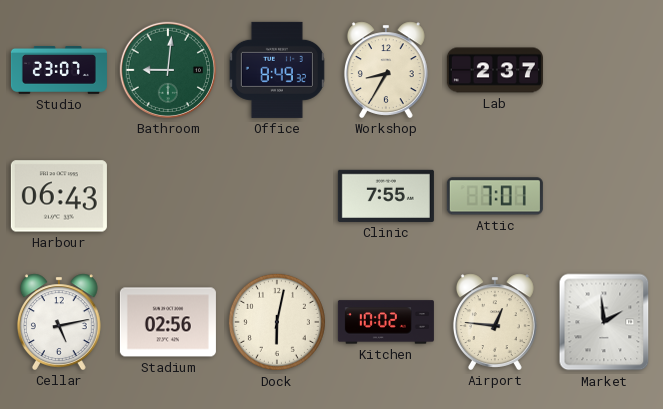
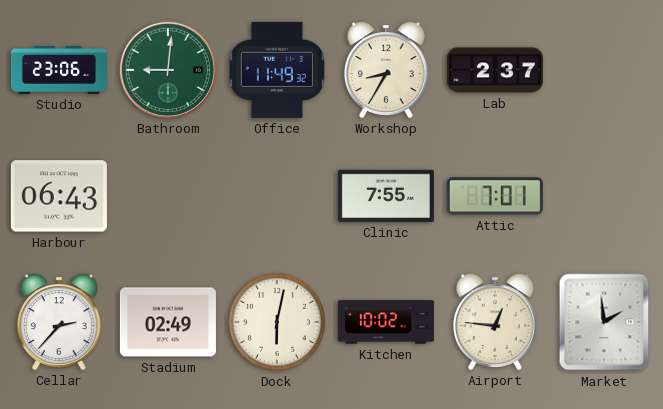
Studio: 23:07 -> 23:06 (59, 71)
Office: 8:49 -> 11:49 (277, 70)
Cellar: 5:13 -> 2:37 (59, 322)
Stadium: 02:56 -> 02:49 (168, 322)
